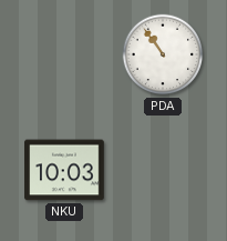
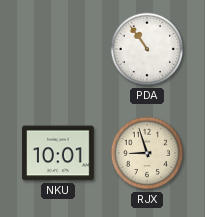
NKU: 10:03 -> 10:01 (58, 153)
RJX: none -> 8:57 (147, 153)
